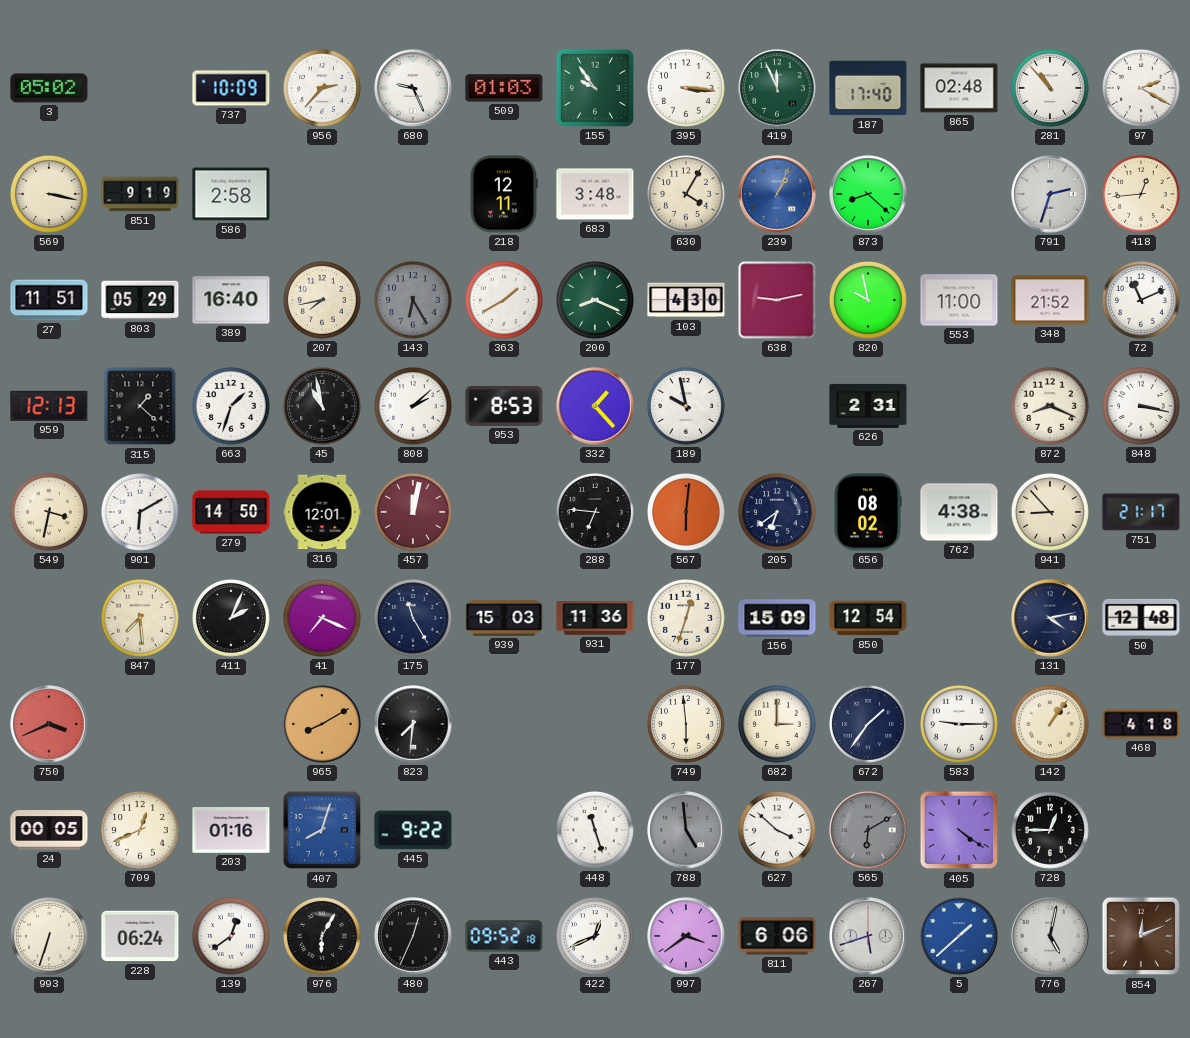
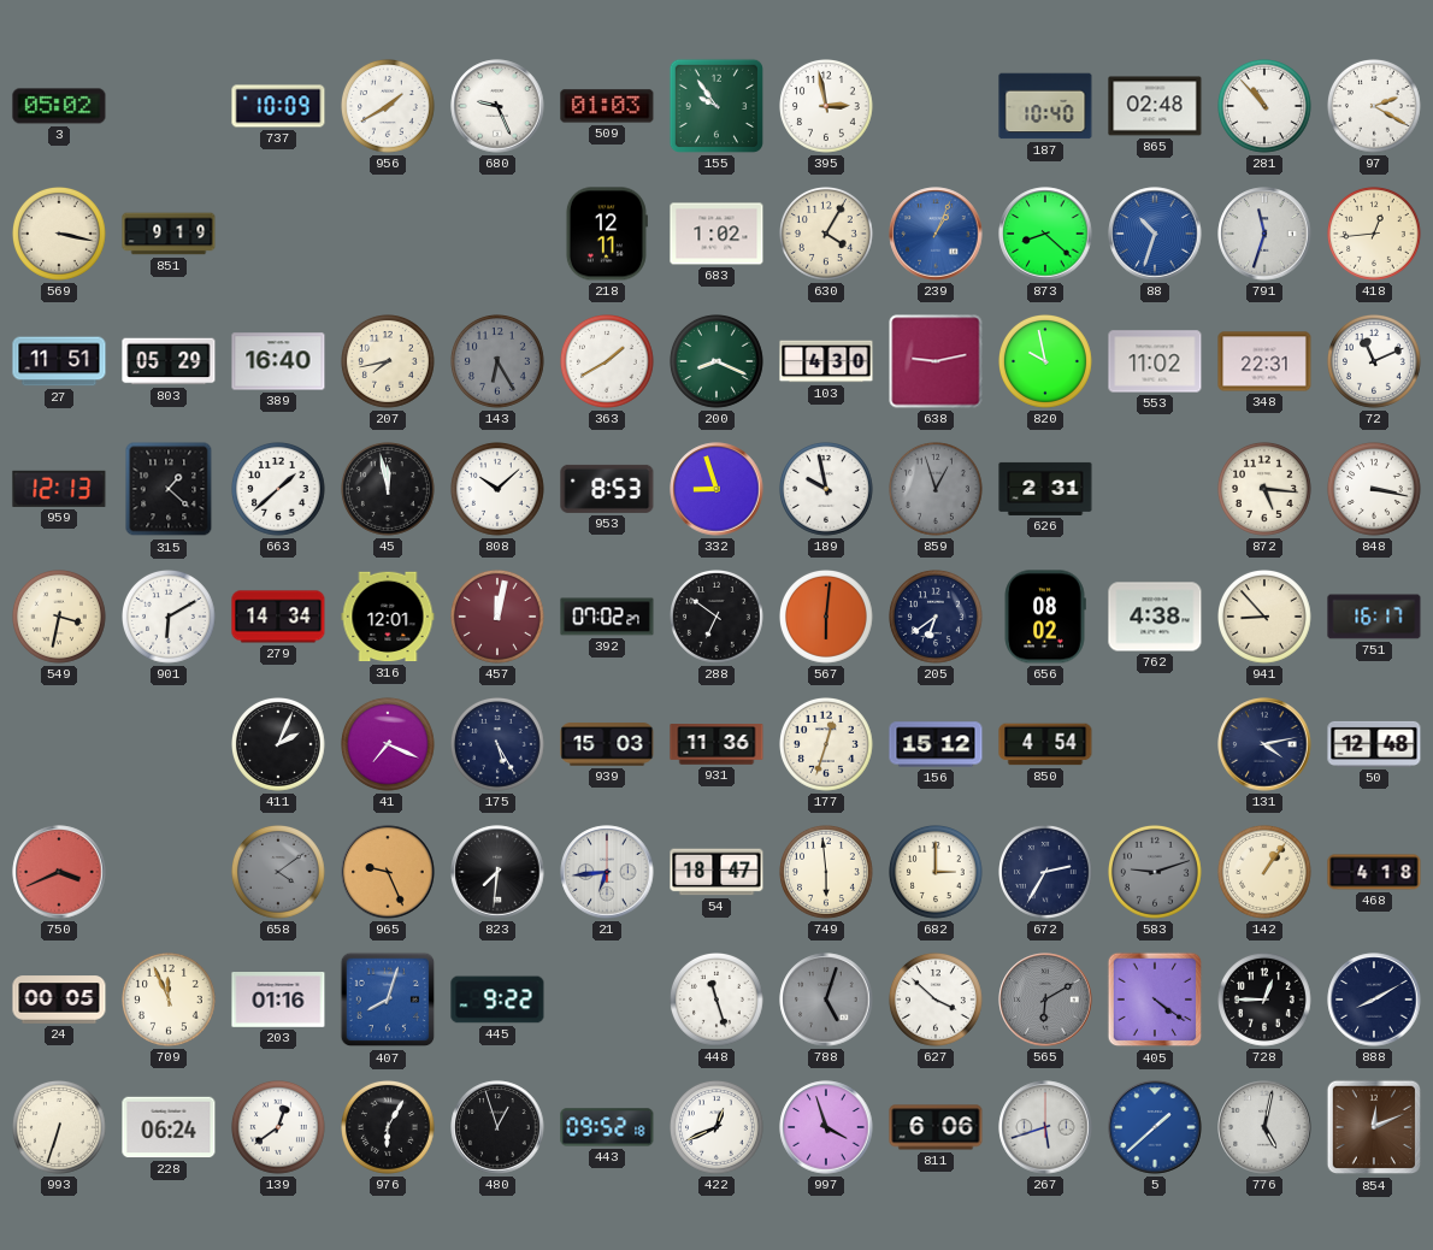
956: 2:37 -> 1:40 (389, 107)
395: 3:16 -> 2:58 (827, 107)
419: 11:56 -> none (777, 88)
187: 17:40 -> 10:40 (1045, 106)
586: 2:58 -> none (231, 194)
683: 3:48 -> 1:02 (716, 234)
88: none -> 10:33 (1155, 234)
791: 2:33 -> 11:33 (1264, 234)
553: 11:00 -> 11:02 (1155, 361)
348: 21:52 -> 22:31 (1264, 361)
663: 1:33 -> 1:38 (279, 490)
45: 10:58 -> 11:58 (389, 490)
808: 2:08 -> 10:08 (499, 490)
332: 1:23 -> 8:57 (716, 489)
859: none -> 12:57 (937, 490)
872: 8:19 -> 5:16 (1266, 490)
279: 14:50 -> 14:34 (278, 617)
392: none -> 07:02 (607, 617)
288: 6:46 -> 6:51 (718, 618)
751: 21:17 -> 16:17 (1374, 617)
847: 7:29 -> none (141, 619)
175: 11:25 -> 5:25 (499, 745)
156: 15:09 -> 15:12 (936, 744)
850: 12:54 -> 4:54 (1045, 744)
658: none -> 4:09 (279, 873)
965: 8:10 -> 9:26 (388, 872)
21: none -> 6:44 (607, 872)
54: none -> 18:47 (716, 872)
672: 1:36 -> 2:35 (1046, 873)
583: 9:15 -> 9:12 (1156, 873)
583 dial: white -> grey (1156, 873)
709: 12:41 -> 11:56 (170, 1001)
788: 4:59 -> 5:03 (826, 1000)
888: none -> 8:10 (1374, 1000)
480: 12:34 -> 12:57 (497, 1127)
997: 3:39 -> 3:57 (826, 1127)
